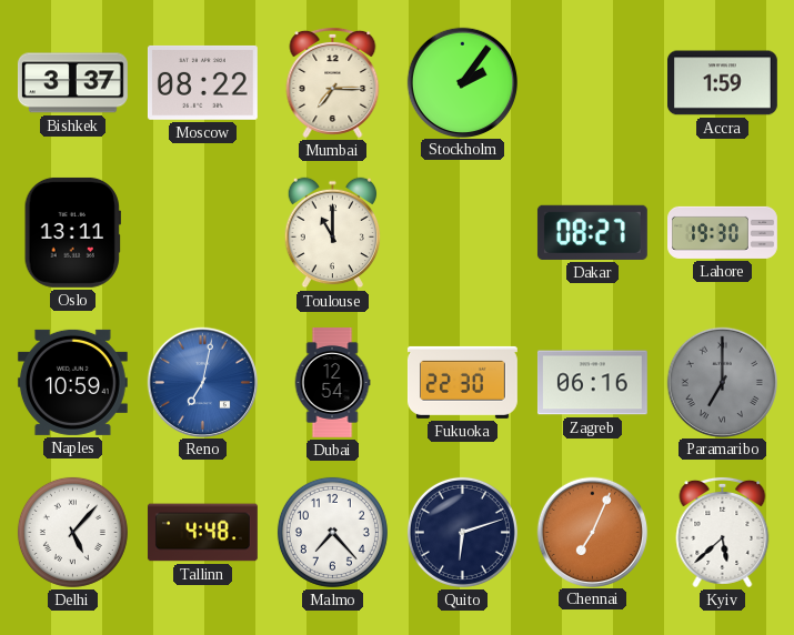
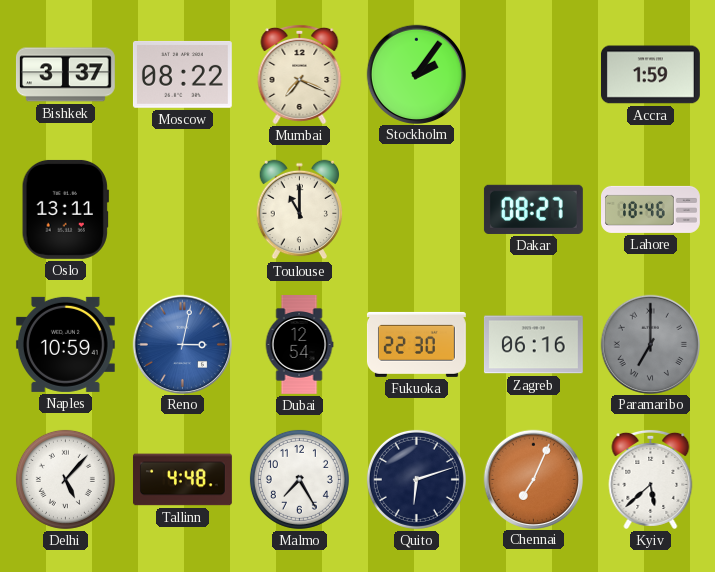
Mumbai: 7:15 -> 7:19 (300, 74)
Lahore: 19:30 -> 18:46 (651, 209)
Reno: 7:02 -> 3:02 (182, 344)
Malmo: 7:23 -> 7:25 (299, 479)
